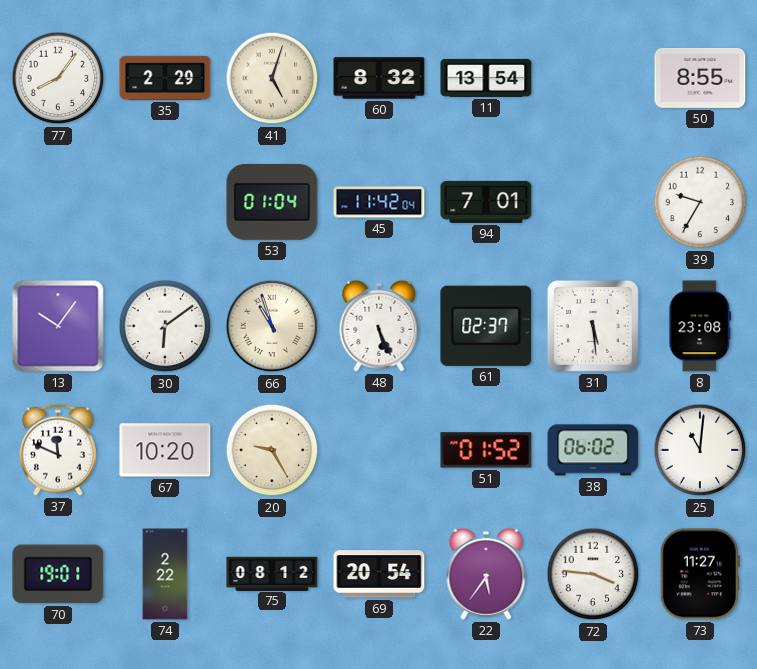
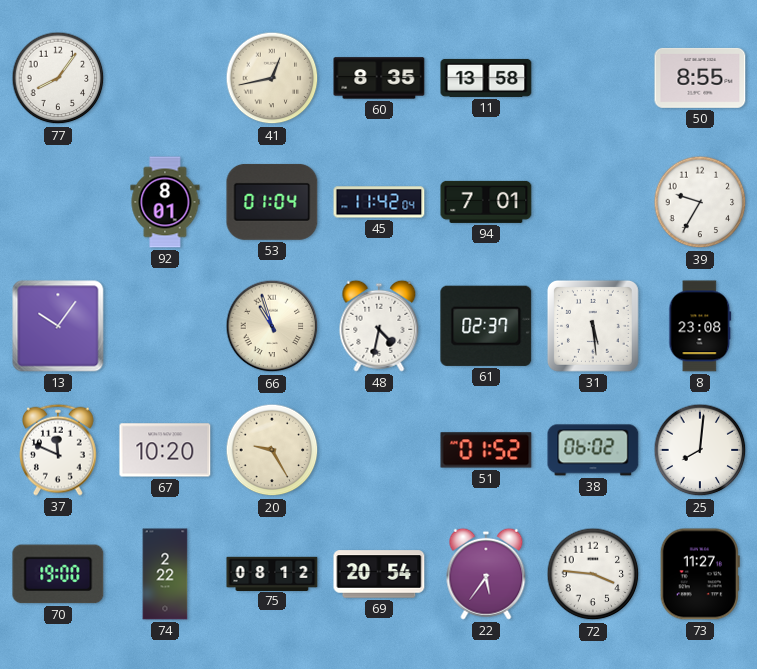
35: 2:29 -> none (165, 78)
41: 5:03 -> 12:43 (272, 78)
60: 8:32 -> 8:35 (379, 78)
11: 13:54 -> 13:58 (486, 78)
92: none -> 8:01 (165, 202)
30: 6:09 -> none (165, 326)
48: 5:26 -> 4:32 (379, 326)
25: 11:01 -> 8:01 (700, 450)
70: 19:01 -> 19:00 (58, 574)
